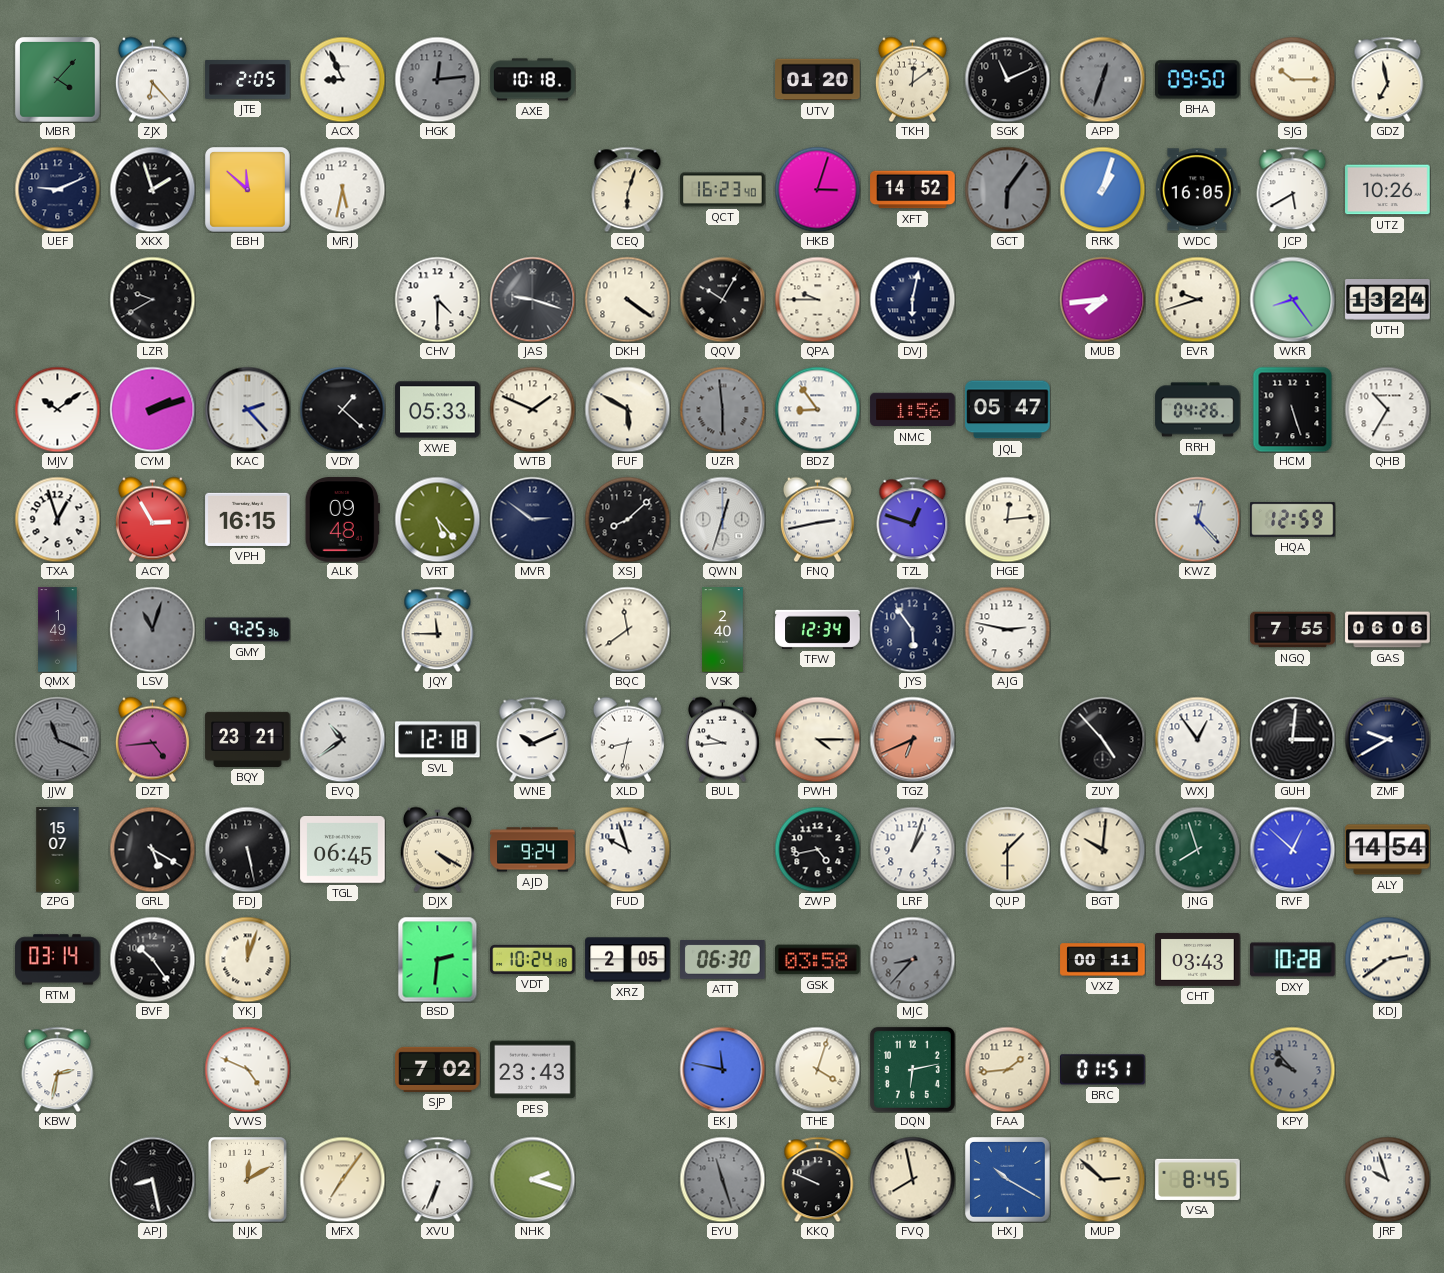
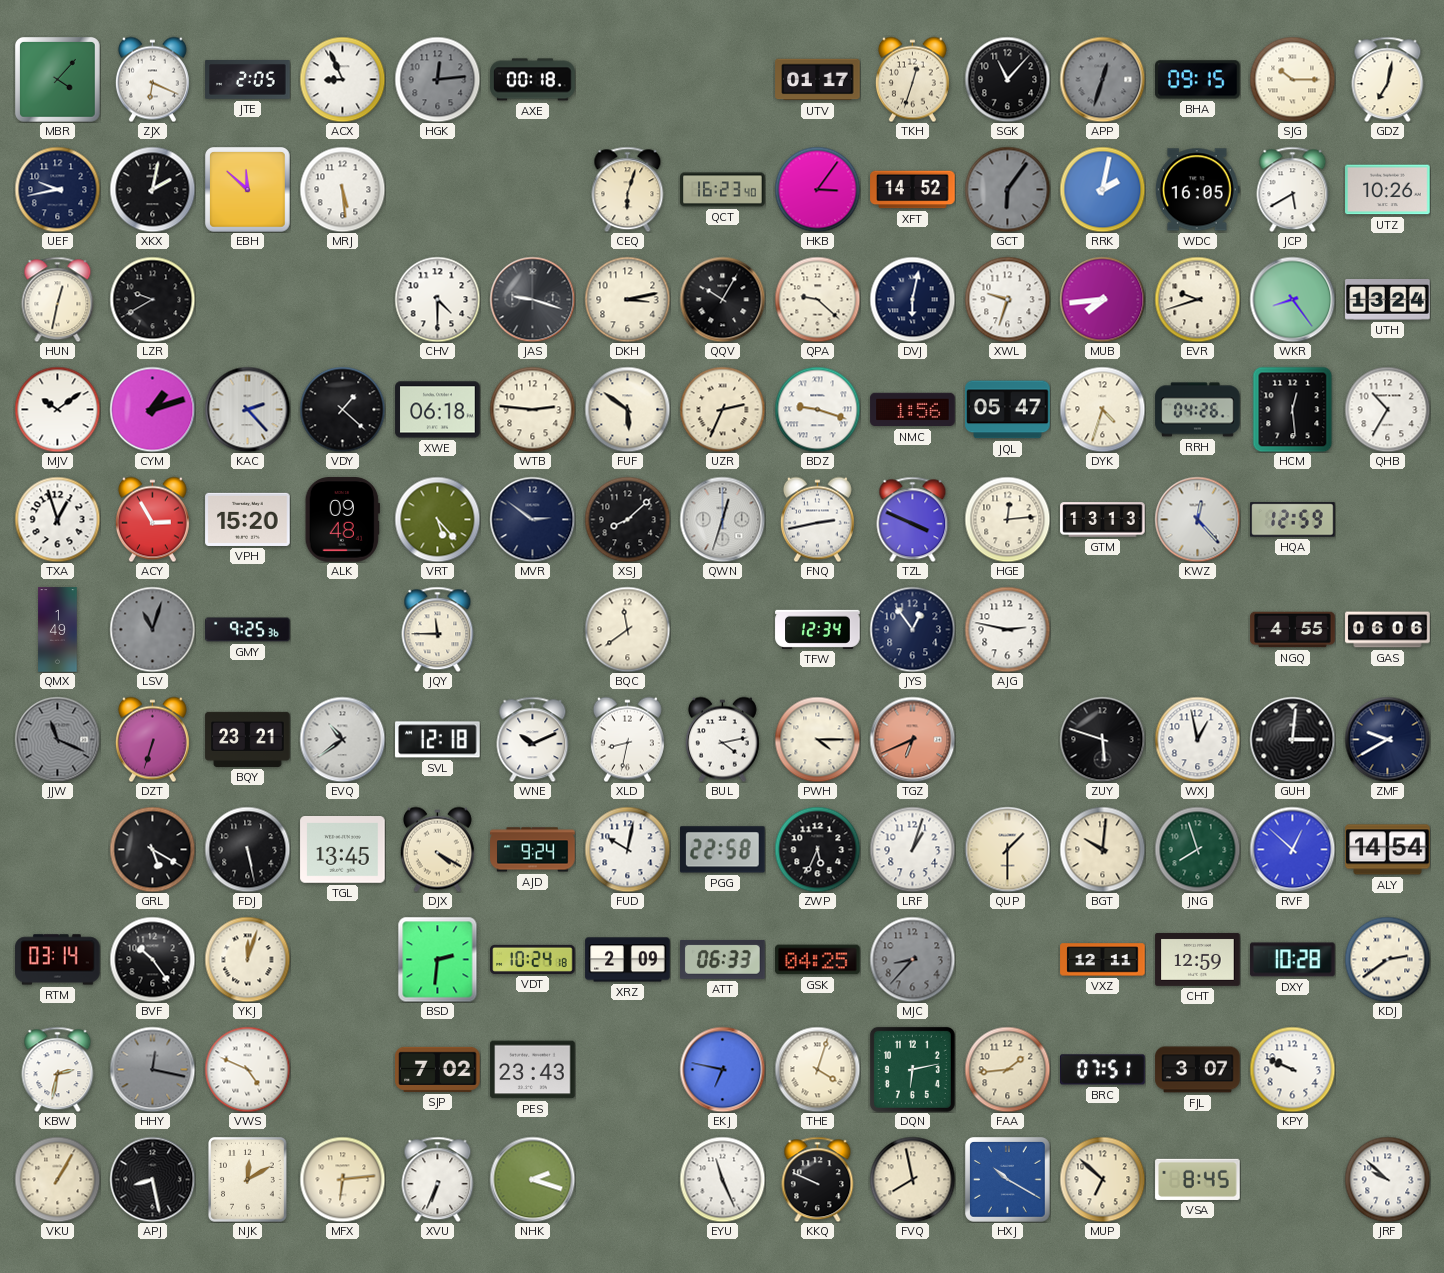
ZJX: 6:23 -> 6:19 (152, 79)
AXE: 10:18 -> 00:18 (533, 80)
UTV: 01:20 -> 01:17 (818, 80)
TKH: 12:09 -> 12:33 (912, 79)
SGK: 11:11 -> 11:07 (1007, 79)
BHA: 09:50 -> 09:15 (1198, 80)
GDZ: 6:58 -> 7:02 (1388, 79)
UEF: 9:11 -> 9:43 (57, 189)
XKX: 1:57 -> 2:02 (152, 189)
MRJ: 5:32 -> 5:29 (342, 189)
HKB: 3:03 -> 3:06 (817, 189)
RRK: 1:03 -> 2:02 (1102, 189)
HUN: none -> 12:32 (58, 299)
DKH: 4:21 -> 3:13 (627, 299)
QPA: 9:45 -> 9:22 (817, 299)
XWL: none -> 9:33 (1007, 299)
CYM: 2:12 -> 1:12 (152, 409)
XWE: 05:33 -> 06:18 (438, 410)
WTB: 1:49 -> 2:46 (532, 409)
FUF: 5:50 -> 5:51 (627, 409)
UZR: 5:59 -> 2:34 (722, 409)
UZR dial: grey -> cream (722, 409)
BDZ: 8:54 -> 9:18 (817, 409)
DYK: none -> 4:33 (1102, 409)
HCM: 5:27 -> 12:29 (1293, 409)
VPH: 16:15 -> 15:20 (248, 519)
TZL: 12:48 -> 3:49 (913, 519)
GTM: none -> 13:13 (1103, 520)
VSK: 2:40 -> none (723, 630)
JYS: 5:54 -> 12:54 (912, 629)
NGQ: 7:55 -> 4:55 (1293, 630)
DZT: 4:44 -> 6:33 (152, 739)
BUL: 9:44 -> 4:13 (722, 739)
ZUY: 4:53 -> 5:48 (1102, 739)
WXJ: 12:54 -> 12:58 (1197, 739)
ZPG: 15:07 -> none (58, 850)
TGL: 06:45 -> 13:45 (343, 850)
FUD: 9:57 -> 10:02 (627, 849)
PGG: none -> 22:58 (723, 850)
ZWP: 4:43 -> 5:34 (817, 849)
XRZ: 2:05 -> 2:09 (628, 960)
ATT: 06:30 -> 06:33 (723, 959)
GSK: 03:58 -> 04:25 (818, 960)
VXZ: 00:11 -> 12:11 (1103, 960)
CHT: 03:43 -> 12:59 (1198, 959)
HHY: none -> 12:17 (152, 1069)
EKJ: 11:47 -> 6:47 (722, 1069)
BRC: 01:51 -> 07:51 (1103, 1070)
FJL: none -> 3:07 (1198, 1070)
KPY: 9:53 -> 9:49 (1292, 1069)
KPY dial: grey -> white (1292, 1069)
VKU: none -> 1:05 (57, 1179)
MFX: 7:06 -> 6:14 (342, 1179)
EYU: 11:27 -> 11:26 (722, 1179)
EYU dial: grey -> white (722, 1179)
MUP: 2:52 -> 6:52 (1102, 1179)
JRF: 9:57 -> 9:52 (1387, 1179)
